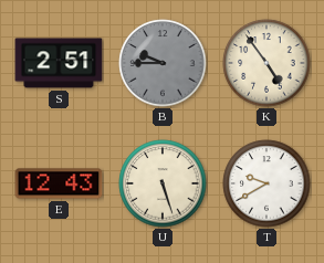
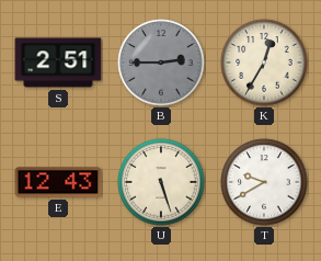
B: 9:45 -> 2:45 (161, 63)
K: 4:54 -> 12:35 (264, 63)
